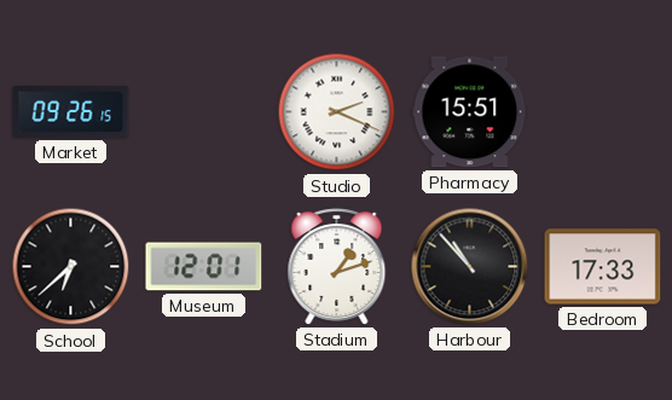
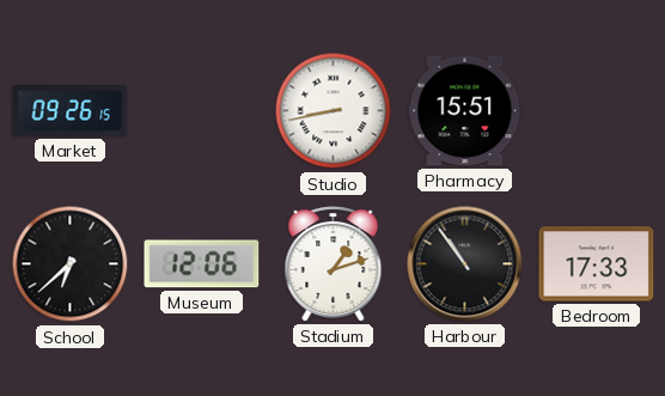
Studio: 2:19 -> 8:43 (334, 111)
Museum: 12:01 -> 12:06 (202, 264)
Harbour: 10:53 -> 10:54 (465, 264)
